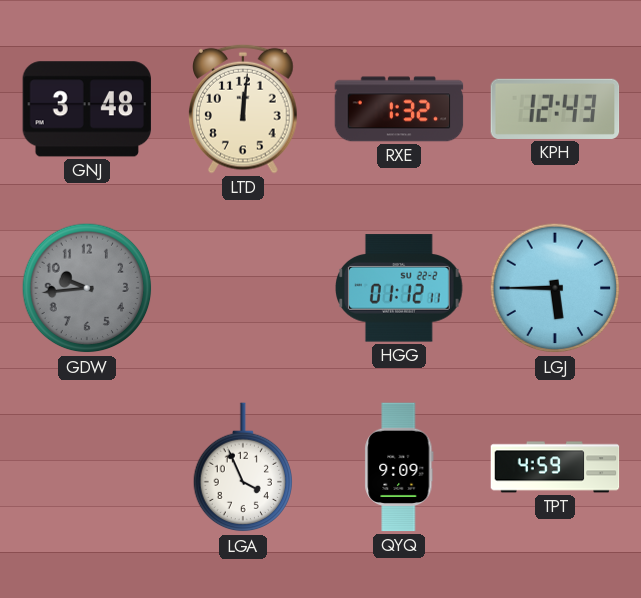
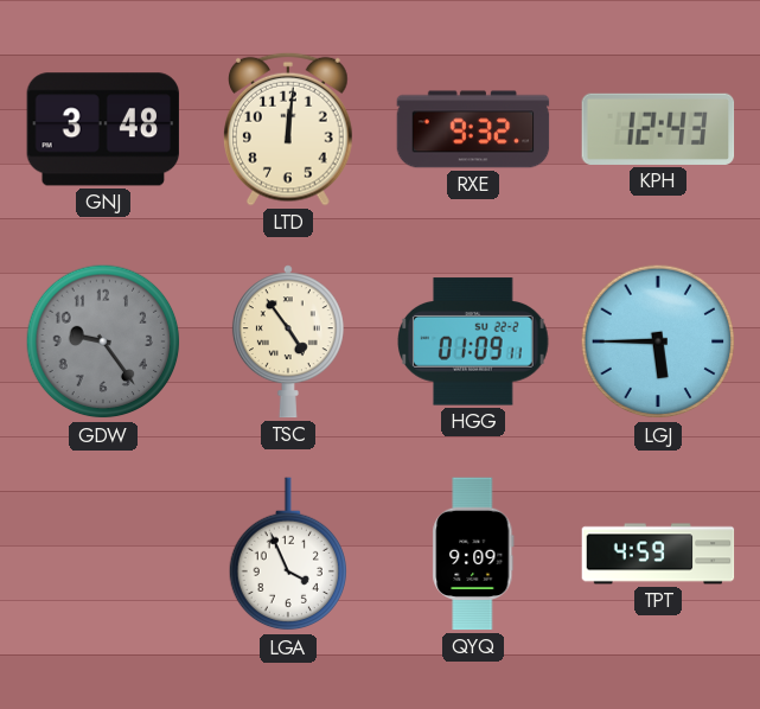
RXE: 1:32 -> 9:32 (473, 129)
GDW: 9:44 -> 9:24 (103, 341)
TSC: none -> 4:54 (288, 341)
HGG: 01:12 -> 01:09 (474, 341)
